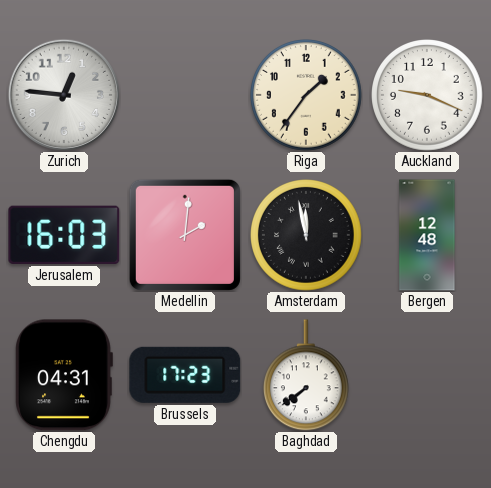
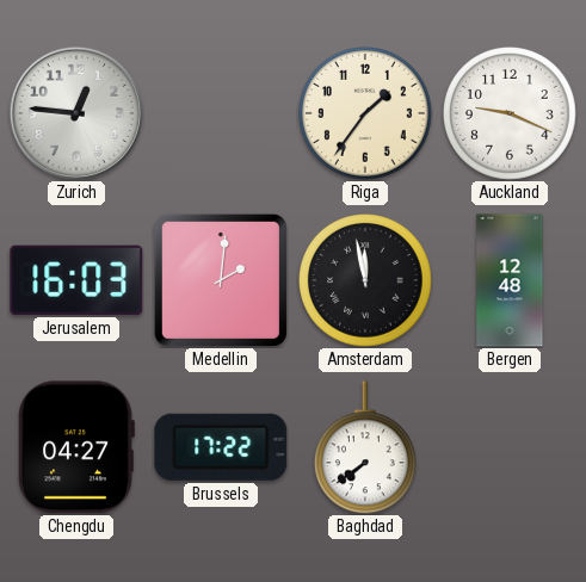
Chengdu: 04:31 -> 04:27 (76, 447)
Brussels: 17:23 -> 17:22 (221, 447)
